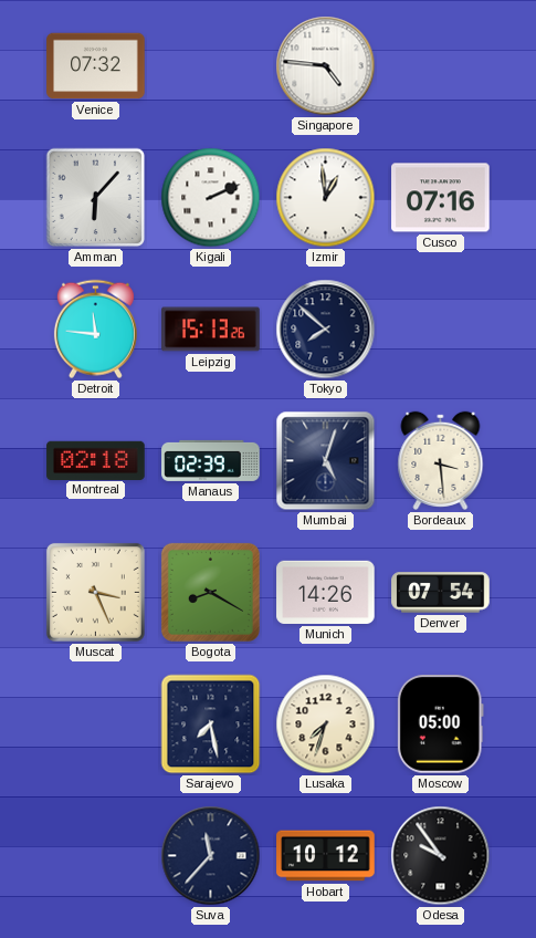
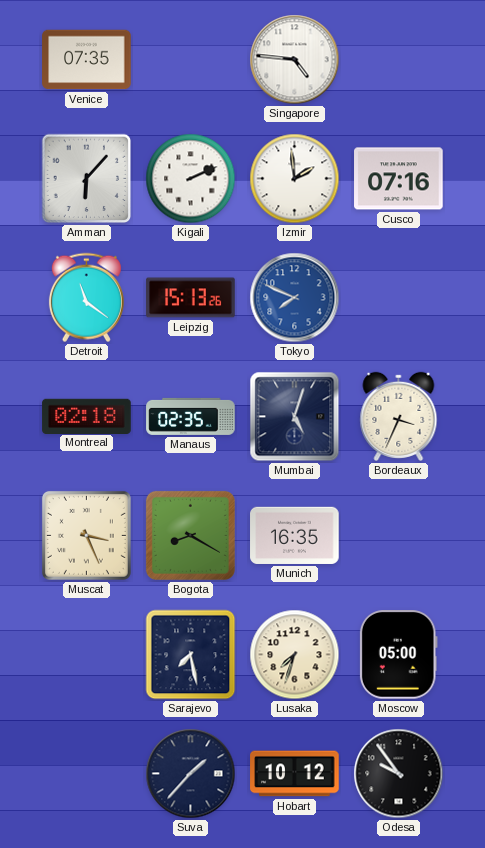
Venice: 07:32 -> 07:35 (87, 60)
Izmir: 12:59 -> 1:59 (295, 179)
Detroit: 11:46 -> 11:21 (86, 298)
Tokyo: 7:52 -> 7:49 (295, 298)
Tokyo dial: navy -> blue (295, 298)
Manaus: 02:39 -> 02:35 (191, 416)
Bordeaux: 3:29 -> 3:34 (399, 416)
Munich: 14:26 -> 16:35 (295, 535)
Denver: 07:54 -> none (441, 593)
Suva: 11:37 -> 1:37 (191, 774)
